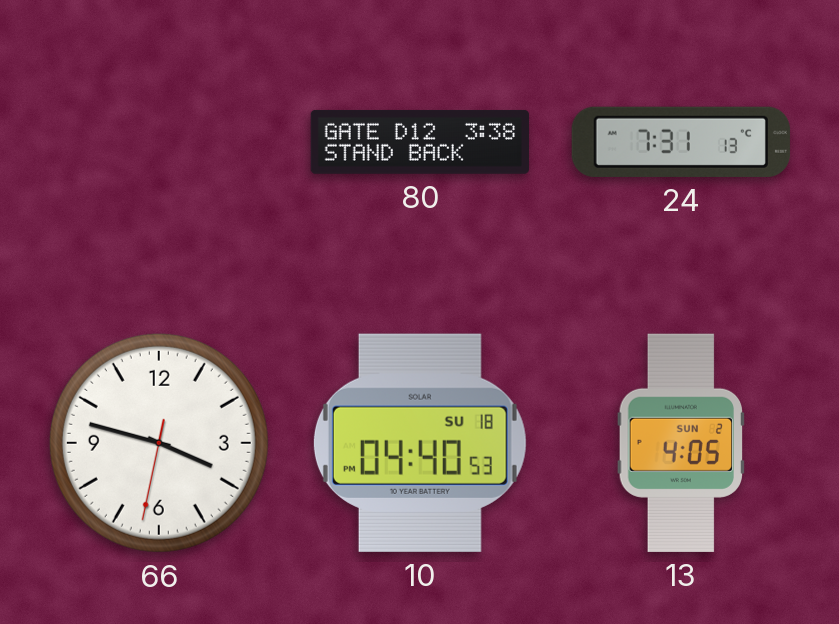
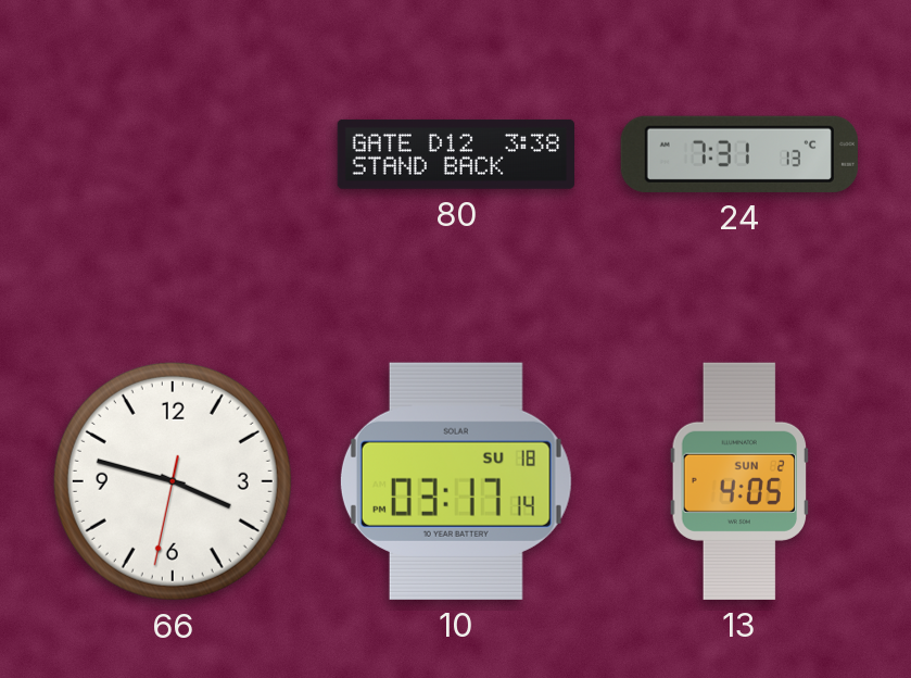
10: 04:40 -> 03:17 (456, 481)
